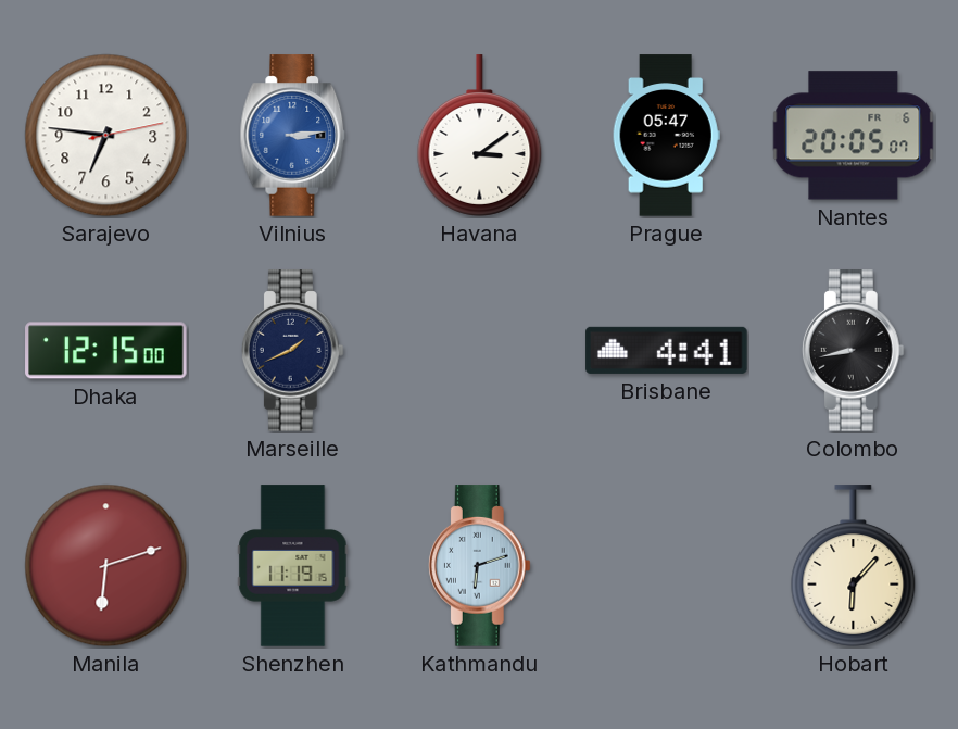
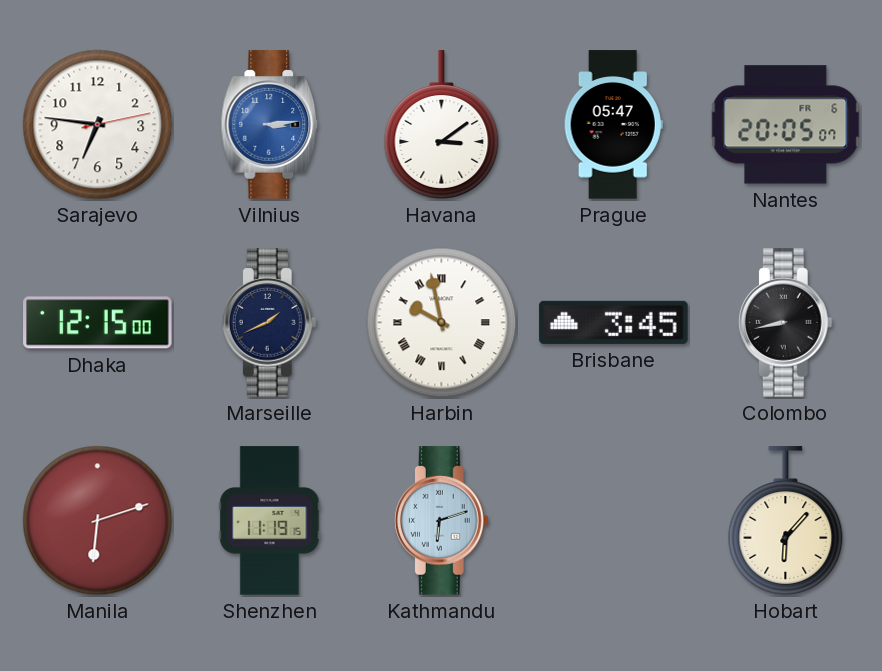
Harbin: none -> 9:58 (442, 323)
Brisbane: 4:41 -> 3:45 (614, 322)
